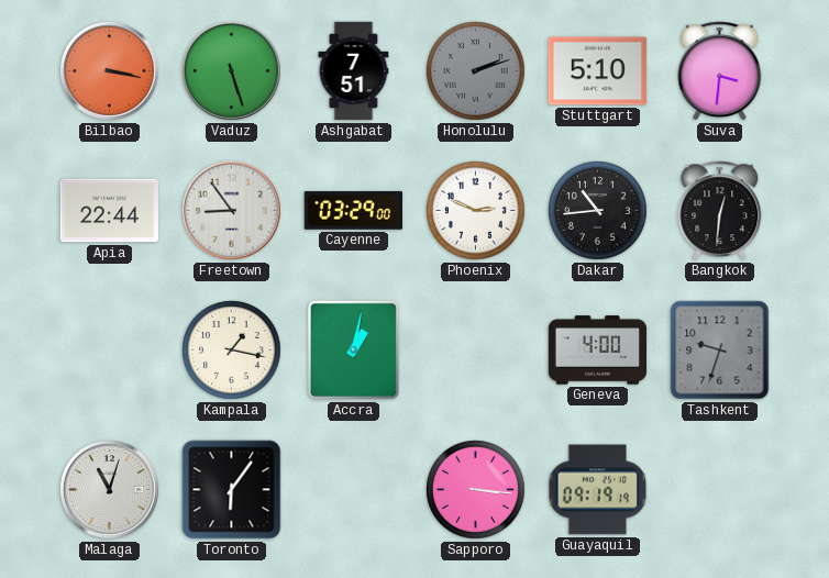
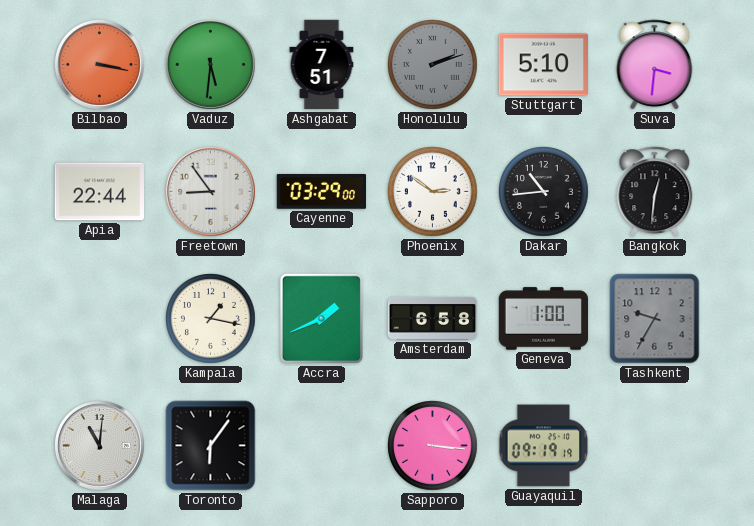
Vaduz: 5:27 -> 5:31 (211, 65)
Phoenix: 2:49 -> 2:51 (433, 192)
Accra: 1:02 -> 1:41 (321, 318)
Amsterdam: none -> 6:58 (433, 318)
Geneva: 4:00 -> 1:00 (544, 319)
Tashkent: 9:33 -> 9:35 (655, 319)
Malaga: 11:03 -> 11:01 (100, 446)
